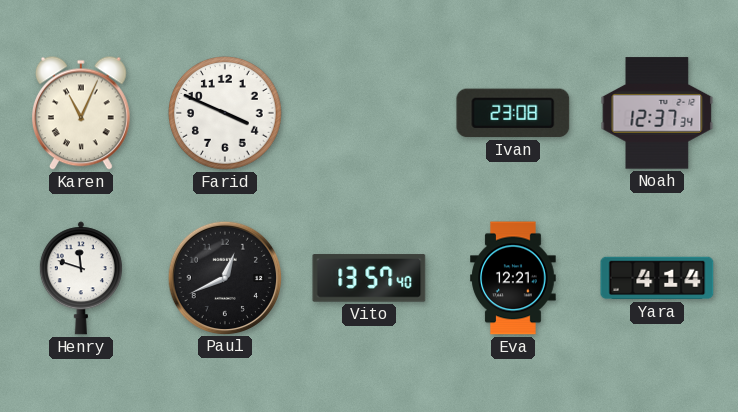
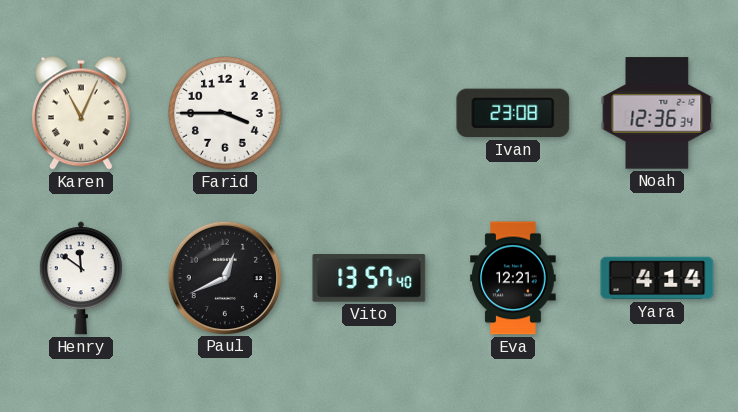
Farid: 3:49 -> 3:45 (226, 114)
Noah: 12:37 -> 12:36 (657, 113)
Henry: 11:48 -> 11:51 (81, 278)
